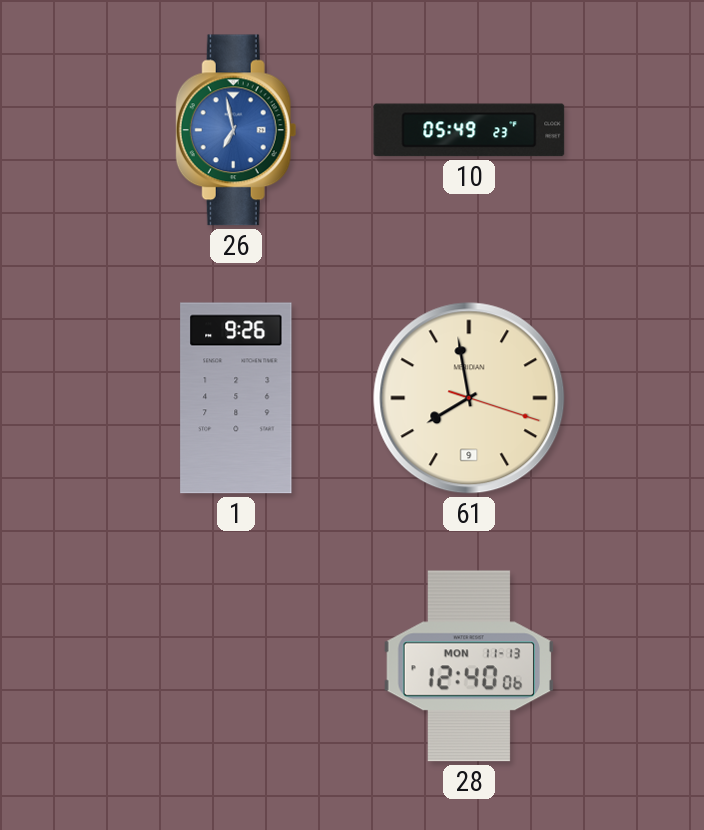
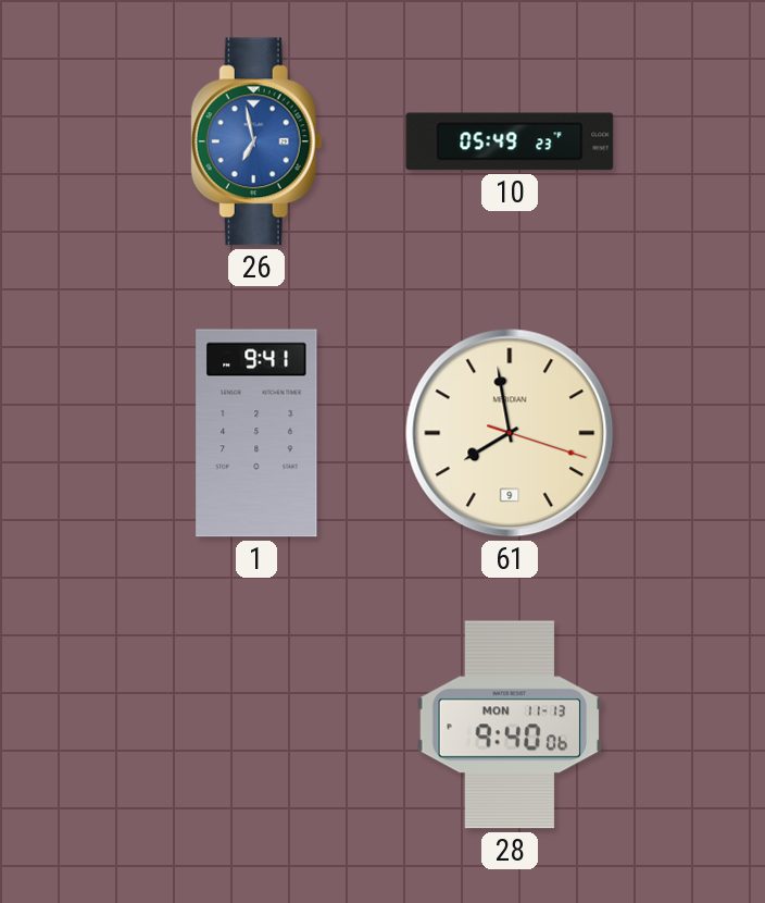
1: 9:26 -> 9:41 (256, 433)
28: 12:40 -> 9:40 (509, 725)
